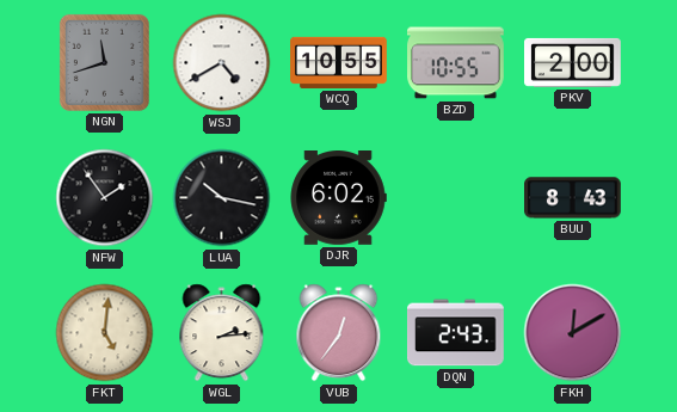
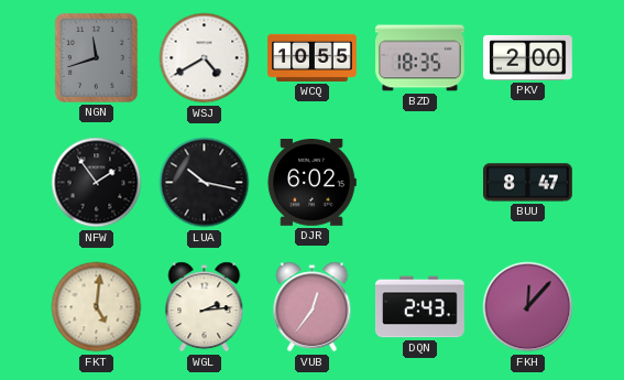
BZD: 10:55 -> 18:35 (420, 58)
BUU: 8:43 -> 8:47 (528, 183)
FKH: 12:10 -> 12:07 (528, 307)
